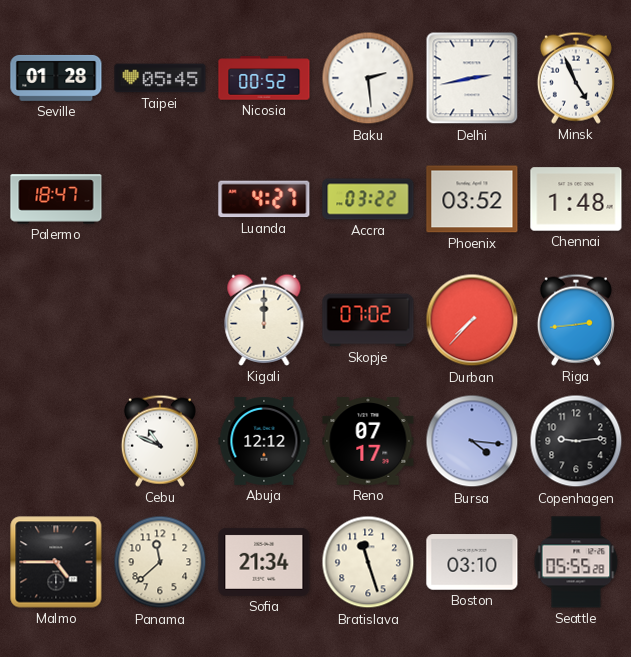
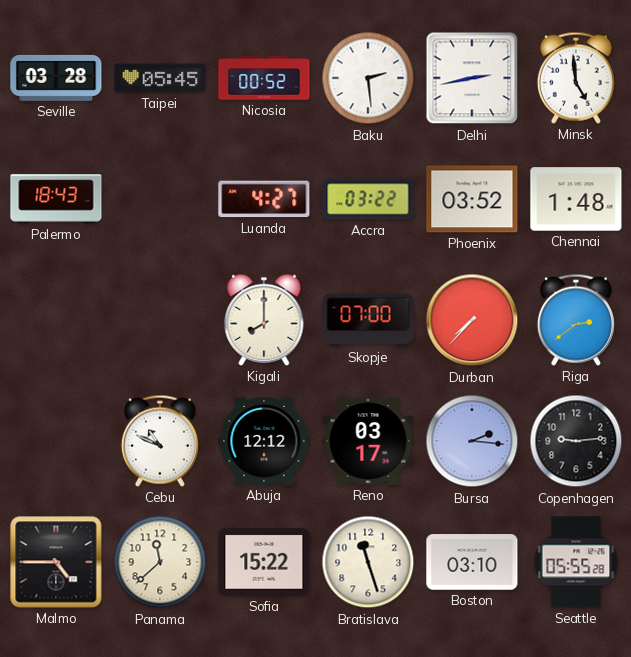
Seville: 01:28 -> 03:28 (56, 78)
Minsk: 4:56 -> 4:59 (576, 78)
Palermo: 18:47 -> 18:43 (56, 199)
Kigali: 12:00 -> 8:00 (264, 320)
Skopje: 07:02 -> 07:00 (368, 320)
Riga: 2:44 -> 2:39 (576, 320)
Reno: 07:17 -> 03:17 (368, 441)
Bursa: 4:16 -> 2:16 (472, 441)
Sofia: 21:34 -> 15:22 (264, 562)
